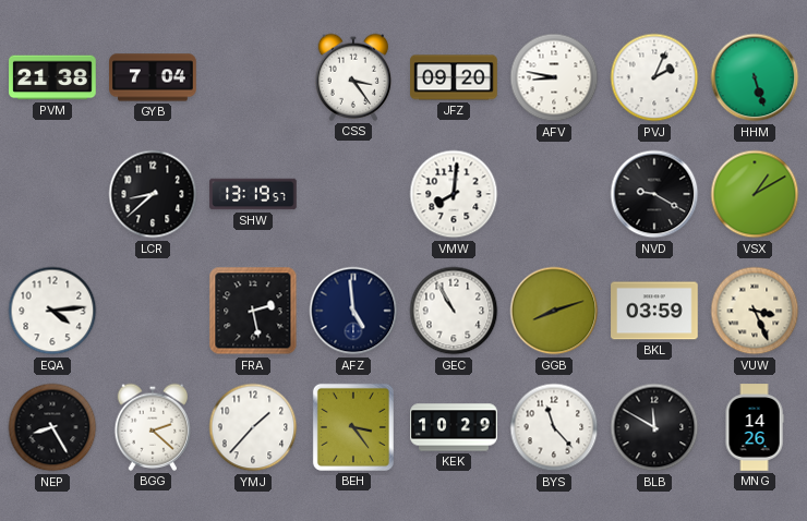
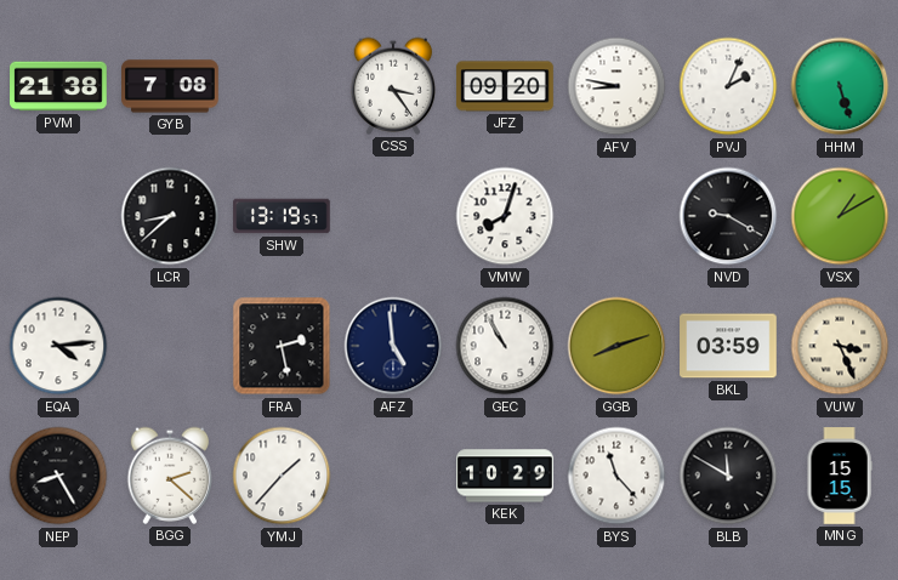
GYB: 7:04 -> 7:08 (170, 86)
VMW: 8:01 -> 8:03 (505, 216)
BEH: 3:24 -> none (353, 427)
MNG: 14:26 -> 15:15 (840, 476)
